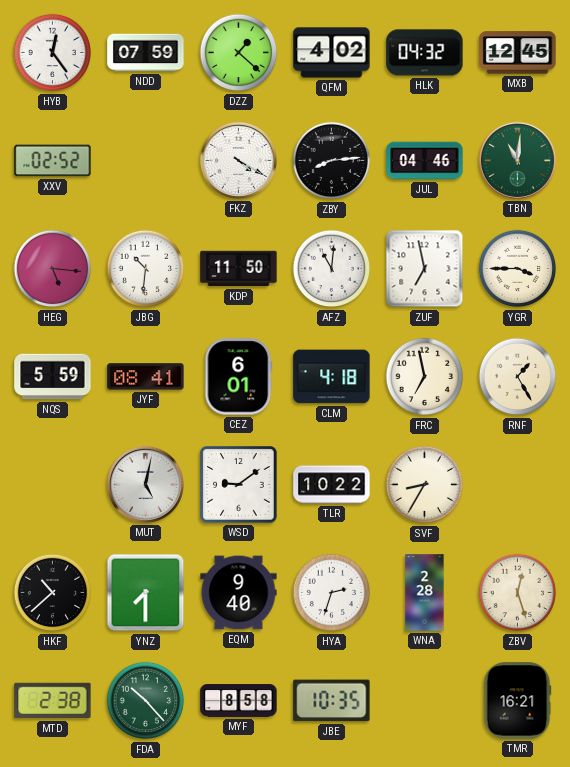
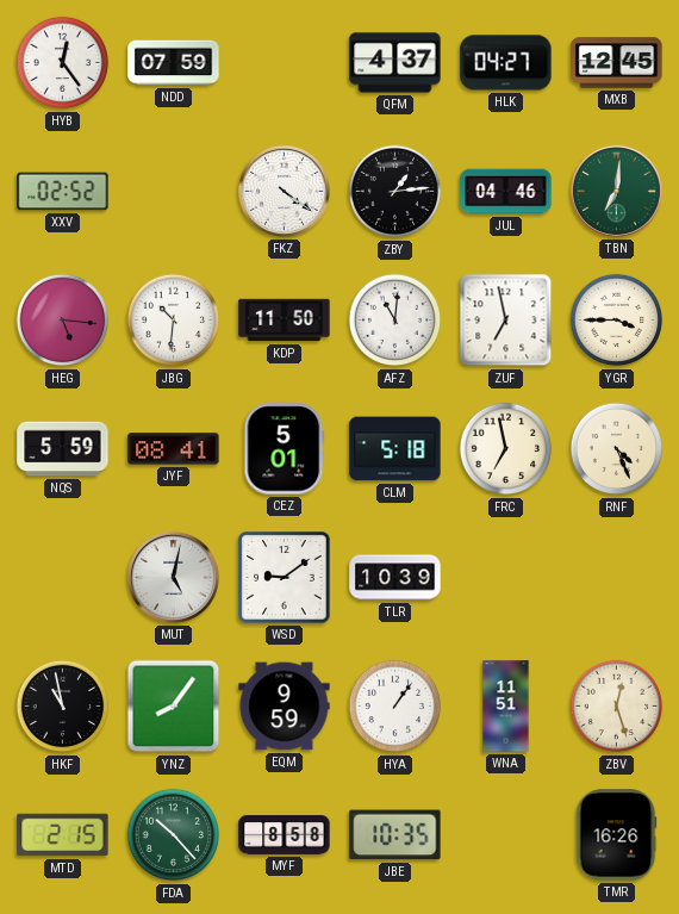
DZZ: 1:22 -> none (239, 53)
QFM: 4:02 -> 4:37 (395, 63)
HLK: 04:32 -> 04:27 (506, 63)
FKZ: 4:20 -> 4:21 (284, 191)
ZBY: 8:14 -> 1:14 (395, 192)
TBN: 11:01 -> 7:01 (616, 191)
CEZ: 6:01 -> 5:01 (285, 449)
CLM: 4:18 -> 5:18 (395, 449)
RNF: 1:25 -> 4:26 (617, 449)
TLR: 10:22 -> 10:39 (395, 578)
SVF: 8:35 -> none (425, 485)
HKF: 10:38 -> 10:58 (63, 707)
YNZ: 7:30 -> 8:06 (174, 707)
EQM: 9:40 -> 9:59 (285, 707)
HYA: 2:33 -> 1:06 (395, 707)
WNA: 2:28 -> 11:51 (506, 707)
MTD: 2:38 -> 2:15 (63, 835)
TMR: 16:21 -> 16:26 (616, 835)
